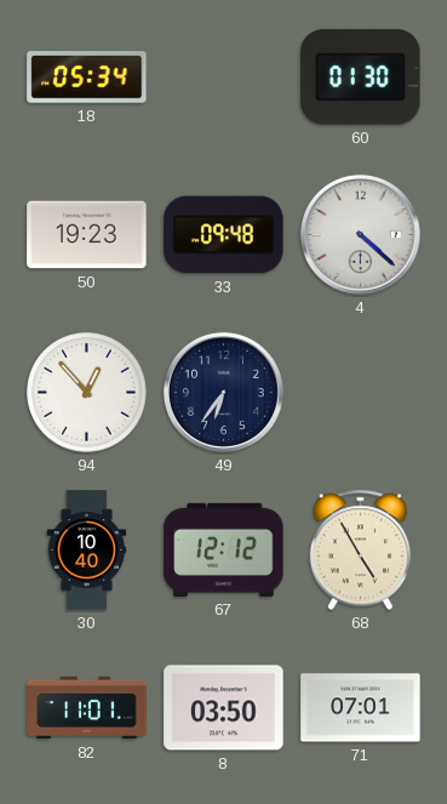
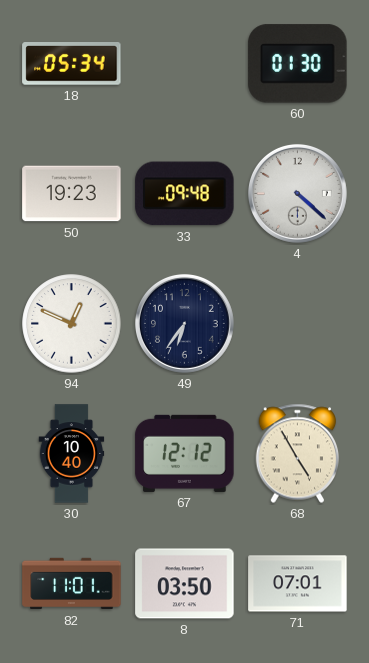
94: 12:53 -> 12:49 (72, 324)
